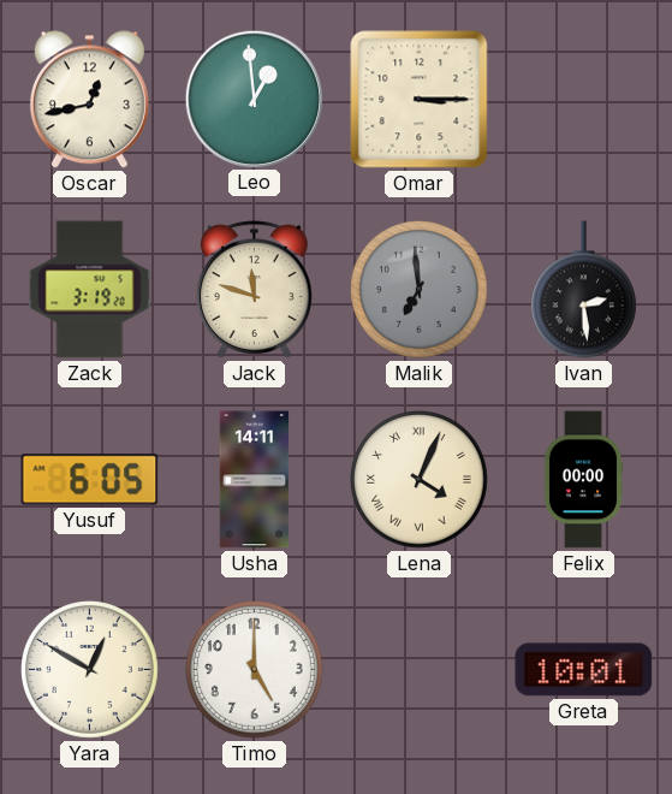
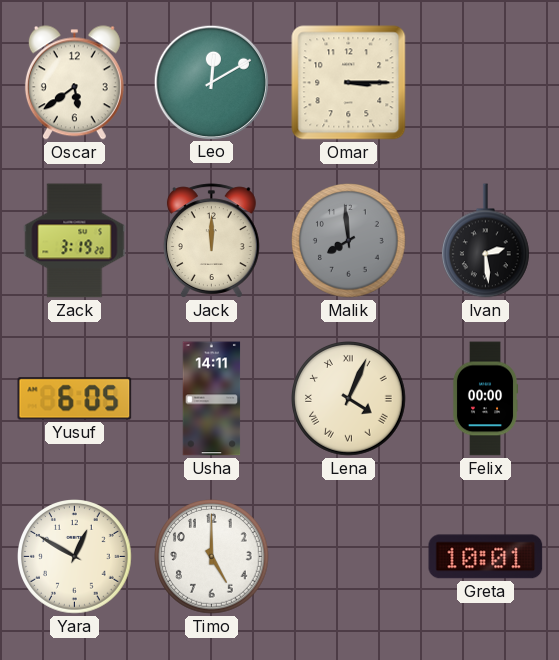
Oscar: 12:43 -> 5:39 (74, 83)
Leo: 12:59 -> 12:10 (211, 82)
Jack: 11:48 -> 12:00 (211, 241)
Malik: 6:59 -> 7:59 (349, 241)
